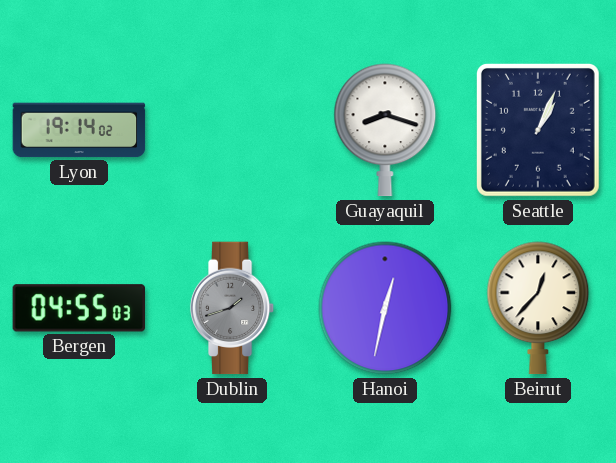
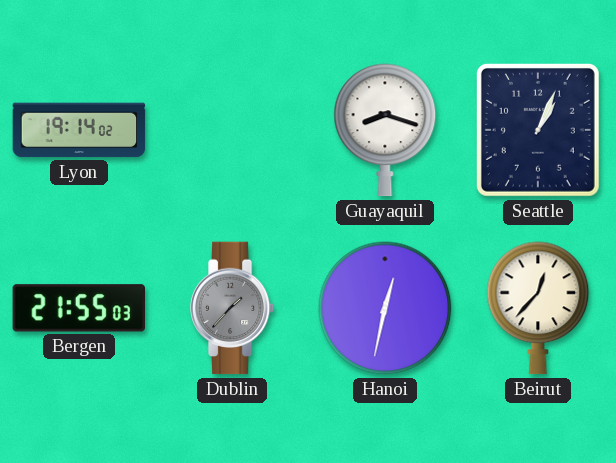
Bergen: 04:55 -> 21:55 (78, 308)
Dublin: 1:42 -> 1:37 (232, 308)
